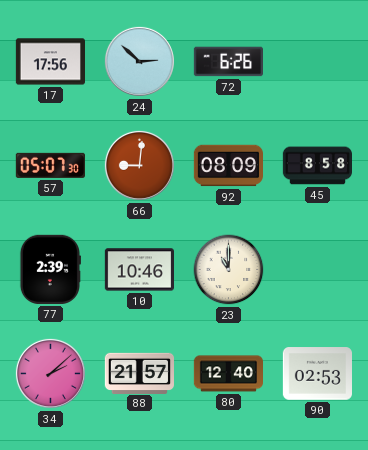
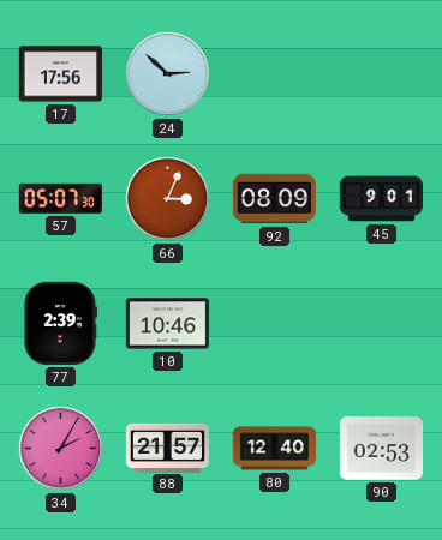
72: 6:26 -> none (228, 62)
66: 9:01 -> 3:04 (167, 198)
45: 8:58 -> 9:01 (381, 199)
23: 11:00 -> none (229, 270)
34: 2:08 -> 2:05 (60, 448)
